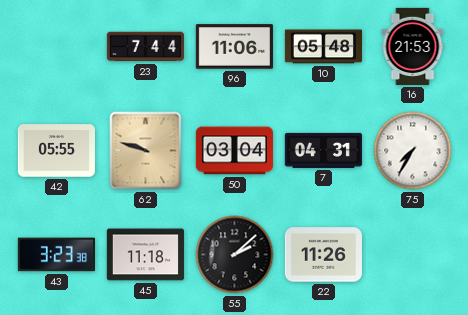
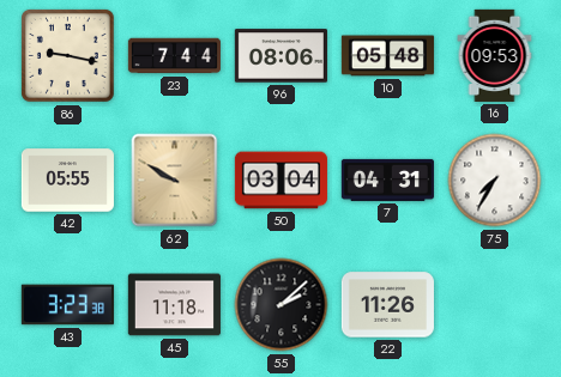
86: none -> 9:17 (67, 55)
96: 11:06 -> 08:06 (280, 56)
16: 21:53 -> 09:53 (495, 55)
62: 9:48 -> 9:50 (175, 181)
